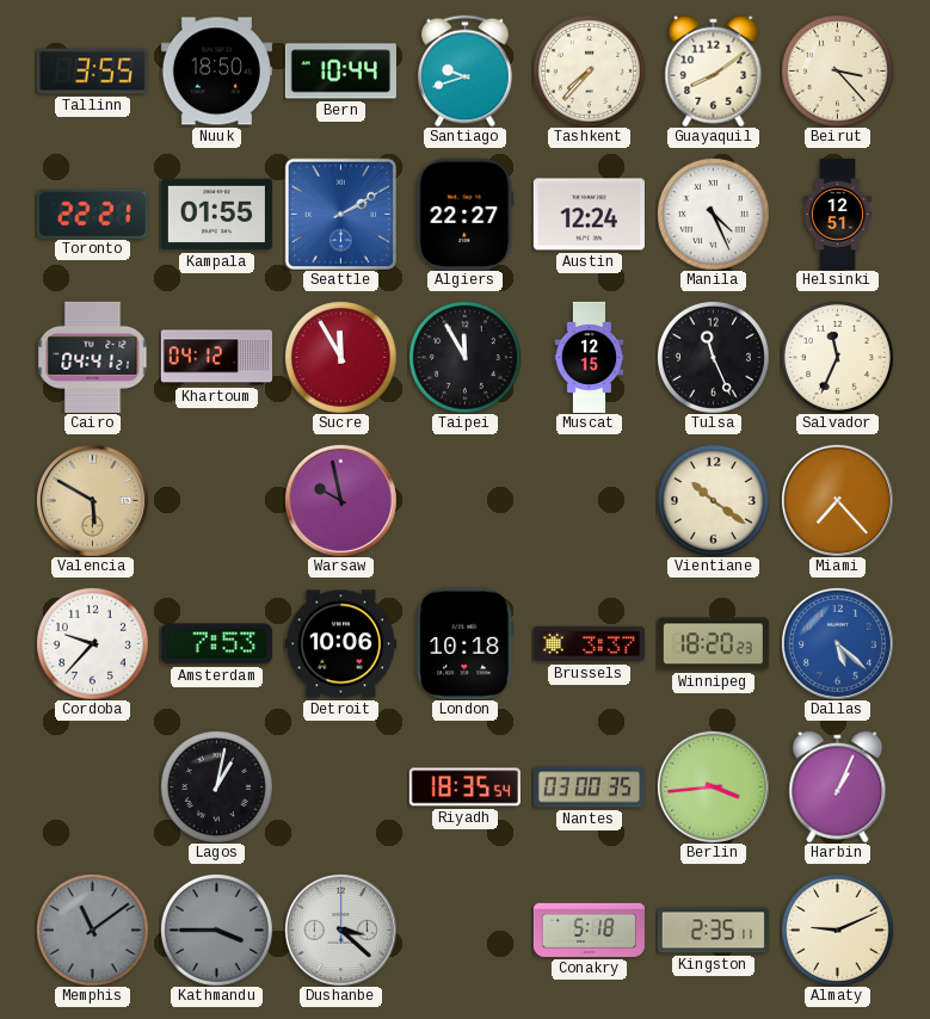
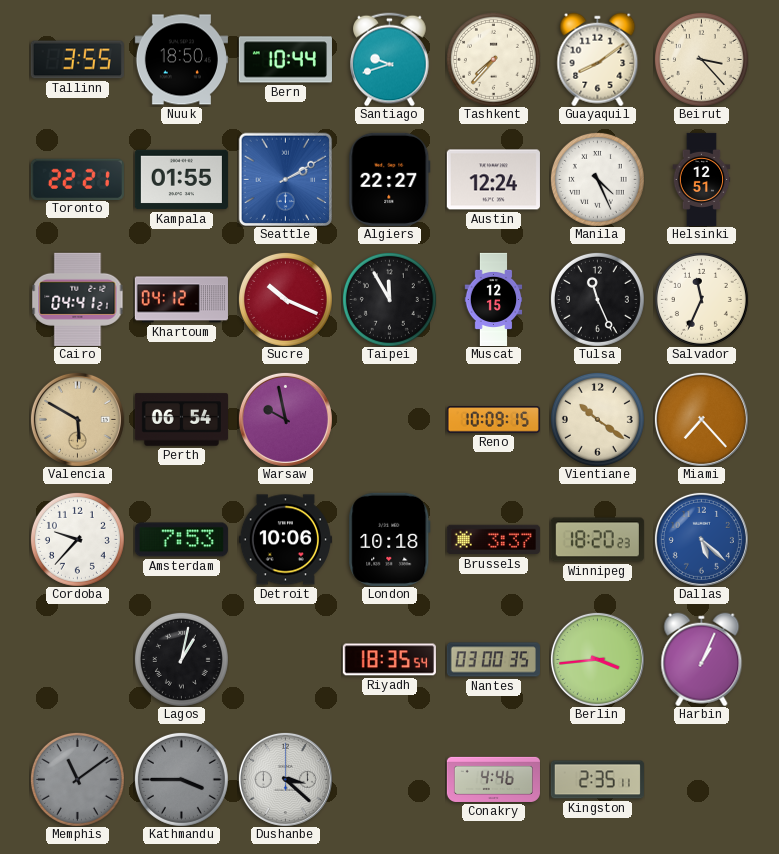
Sucre: 11:55 -> 10:19 (285, 299)
Perth: none -> 06:54 (181, 420)
Reno: none -> 10:09 (493, 420)
Conakry: 5:18 -> 4:46 (493, 779)
Almaty: 9:11 -> none (837, 930)
